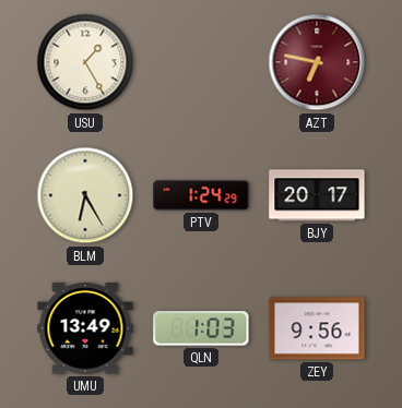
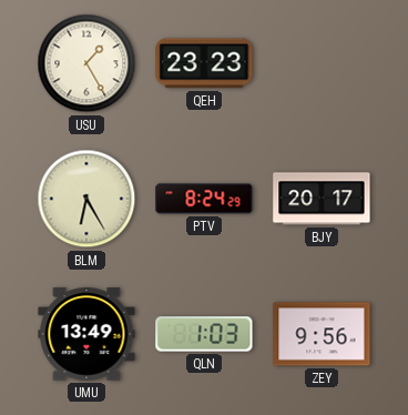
QEH: none -> 23:23 (204, 63)
AZT: 6:47 -> none (317, 62)
PTV: 1:24 -> 8:24 (204, 199)
